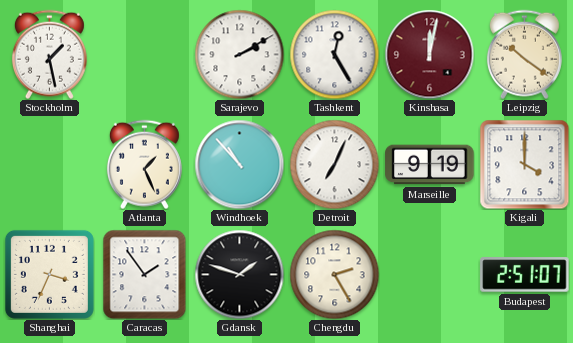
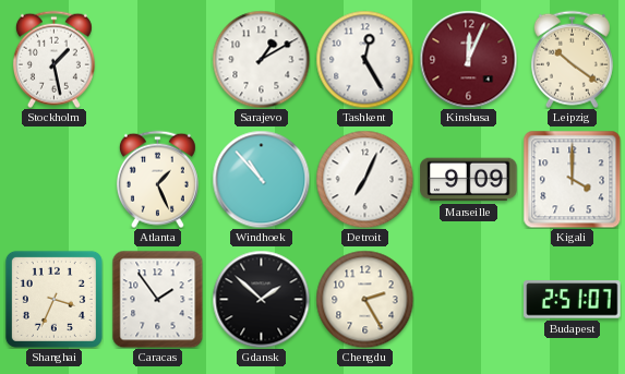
Sarajevo: 2:10 -> 1:10 (261, 59)
Kinshasa: 12:02 -> 12:04 (468, 59)
Marseille: 9:19 -> 9:09 (469, 180)
Gdansk: 1:48 -> 1:52 (261, 299)
